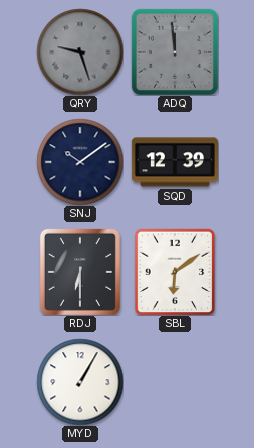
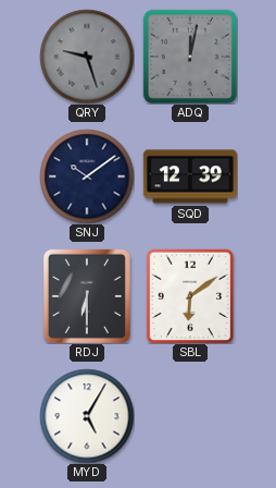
ADQ: 11:59 -> 12:02 (190, 57)
MYD: 1:05 -> 5:05 (87, 416)
